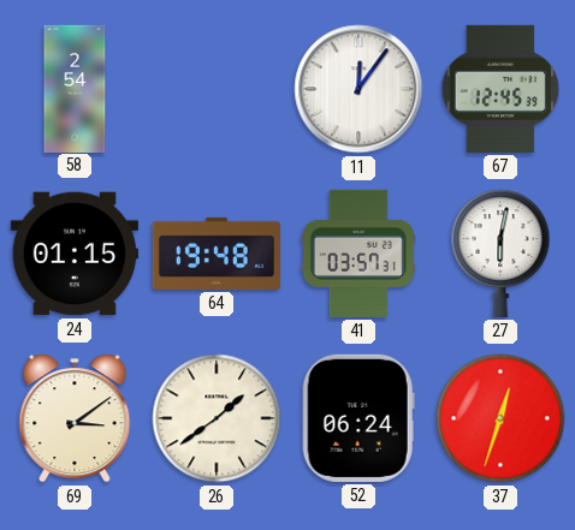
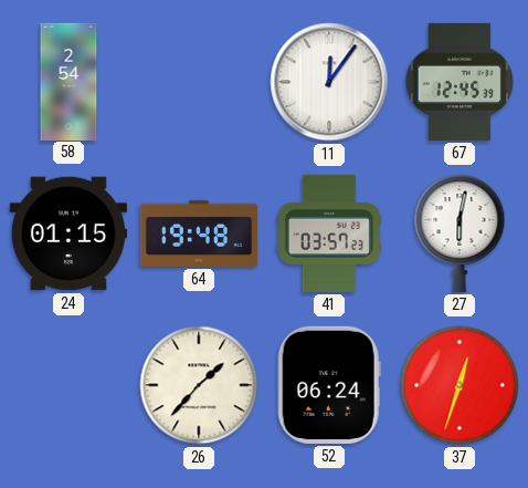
41: 03:57:31 -> 03:57:23 (329, 233)
69: 3:09 -> none (75, 418)
26: 1:39 -> 1:37 (199, 385)
